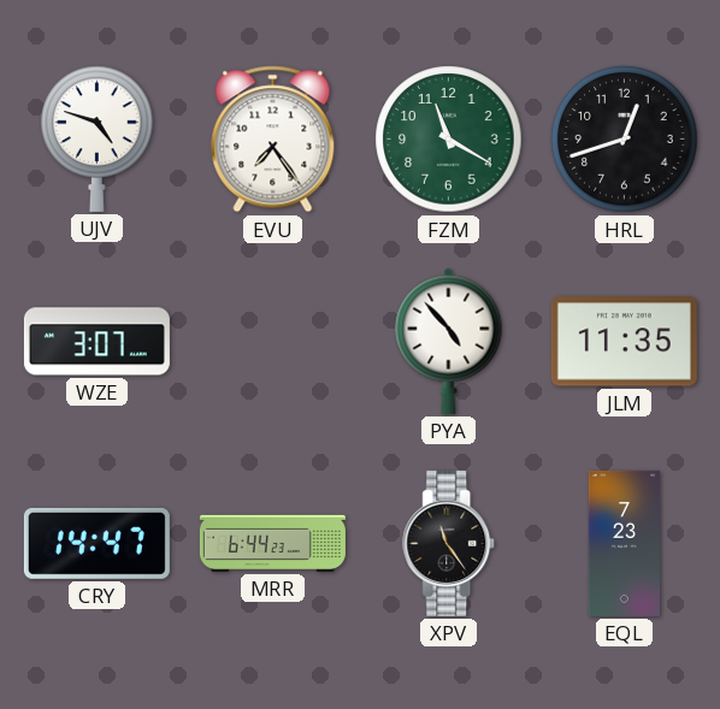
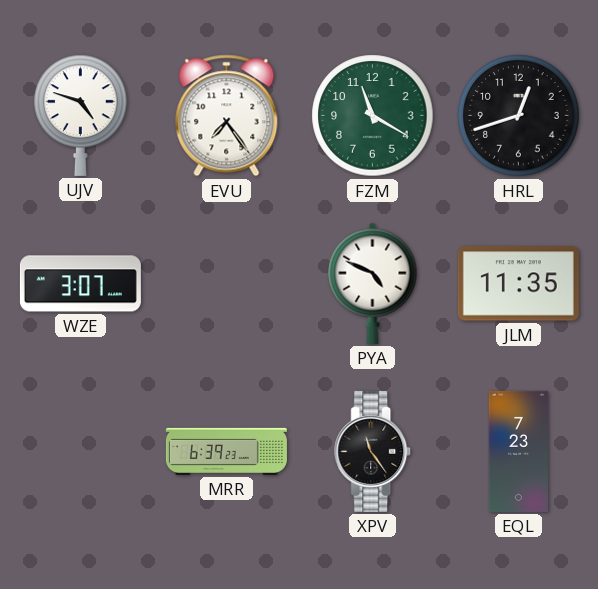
PYA: 4:53 -> 4:49 (373, 283)
CRY: 14:47 -> none (96, 543)
MRR: 6:44 -> 6:39 (226, 451)
